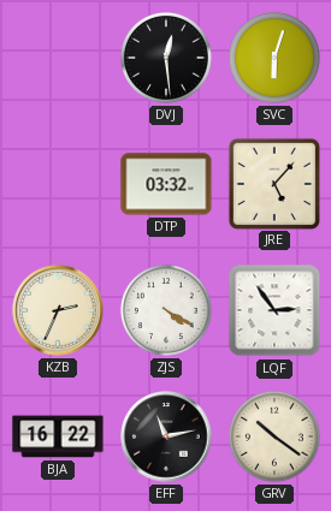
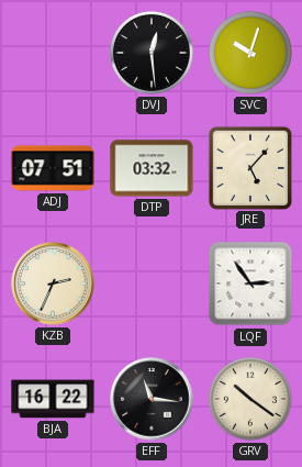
SVC: 6:03 -> 10:03 (250, 53)
ADJ: none -> 07:51 (53, 168)
ZJS: 4:20 -> none (166, 310)
EFF: 11:13 -> 11:16 (152, 399)
